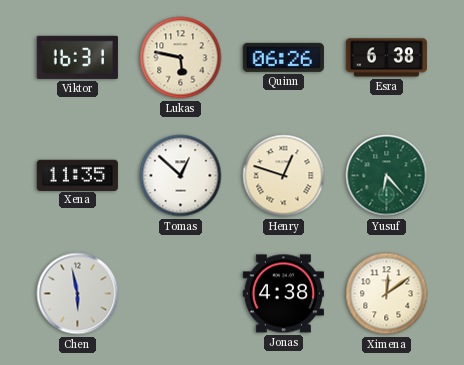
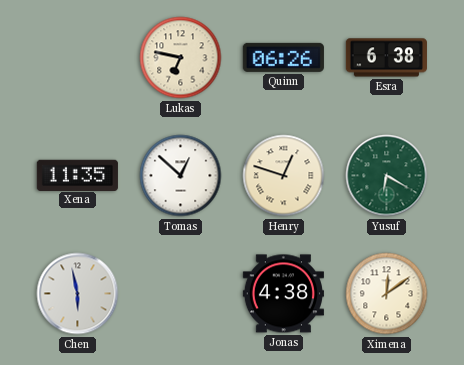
Viktor: 16:31 -> none (77, 57)
Lukas: 5:47 -> 6:47 (181, 58)
Yusuf: 6:23 -> 6:20 (387, 176)
